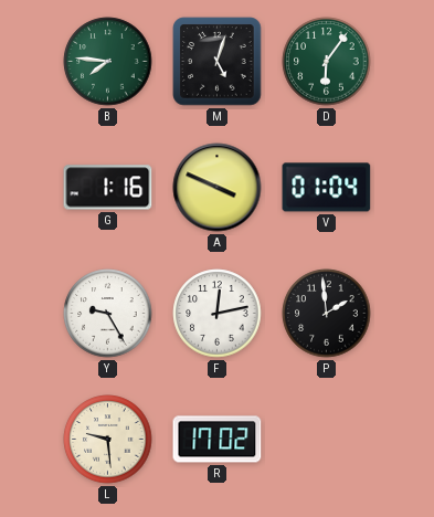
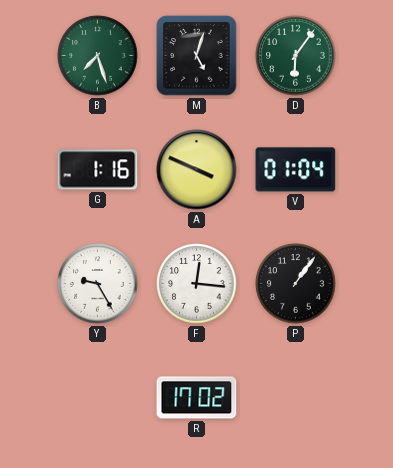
B: 7:46 -> 7:27 (98, 56)
F: 12:13 -> 12:16 (197, 284)
P: 1:59 -> 1:06 (296, 284)
L: 9:29 -> none (108, 440)
